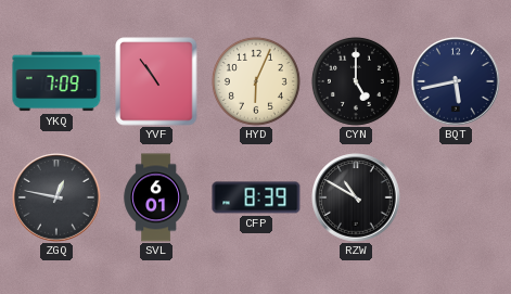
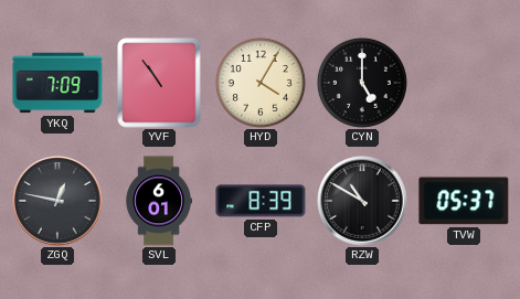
HYD: 6:04 -> 4:05 (261, 83)
BQT: 5:43 -> none (456, 81)
TVW: none -> 05:37 (464, 201)
